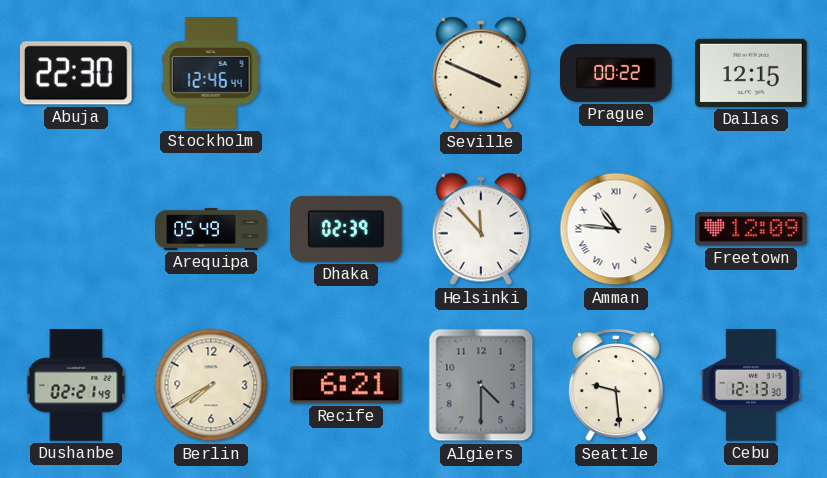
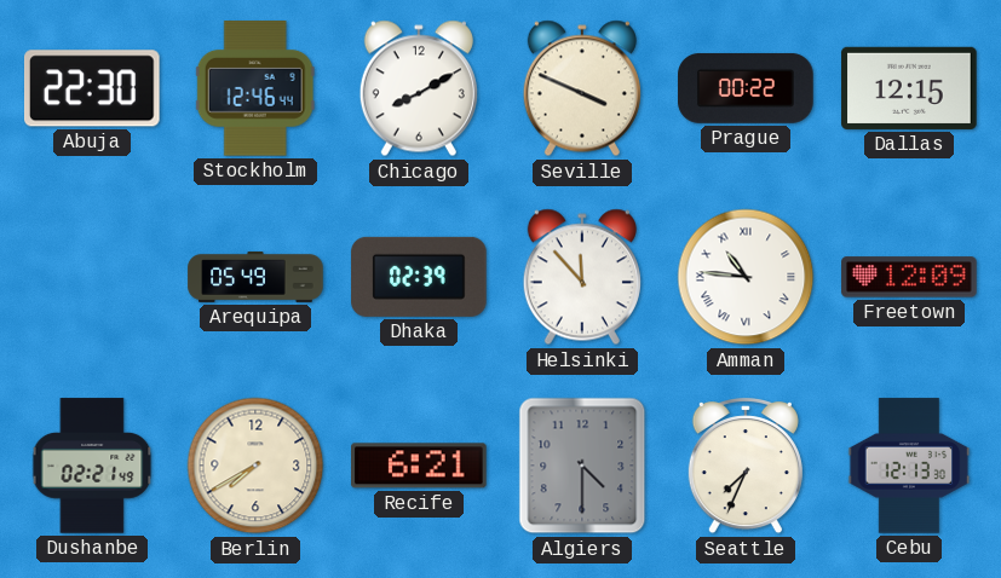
Chicago: none -> 8:10 (419, 88)
Seattle: 9:29 -> 7:34 (746, 467)
